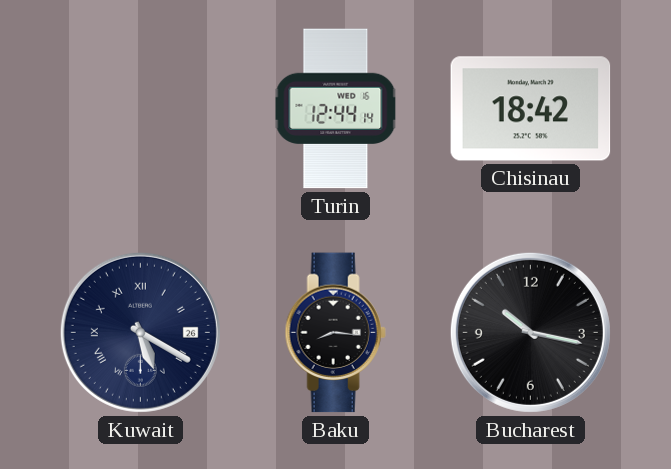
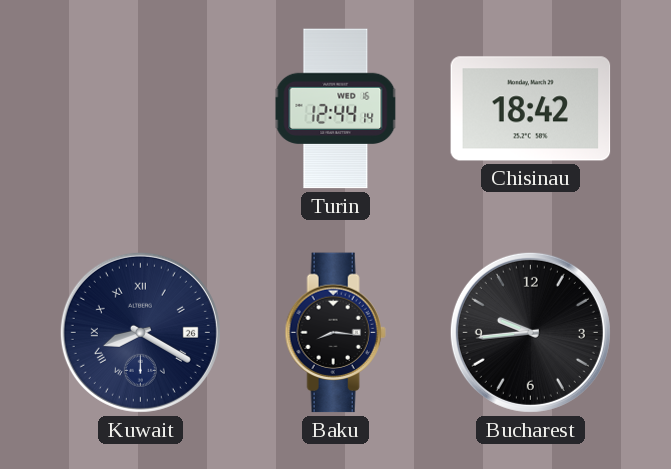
Kuwait: 5:20 -> 8:20 (140, 332)
Bucharest: 10:17 -> 9:44 (530, 332)
